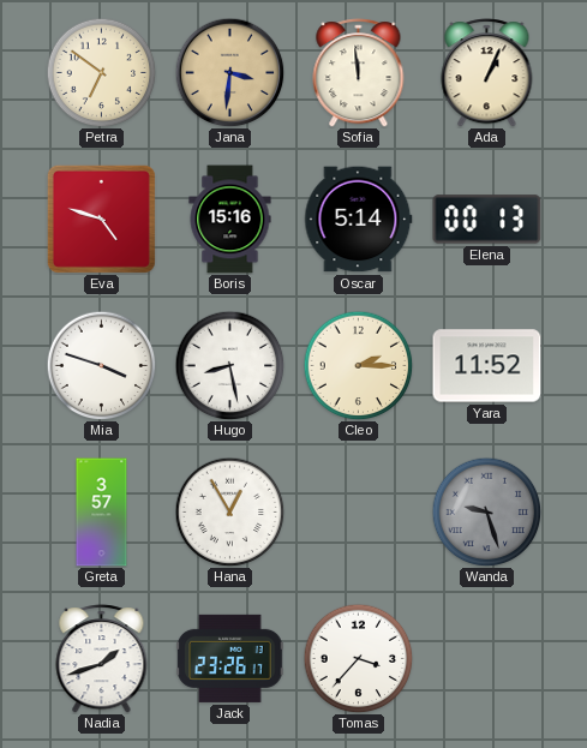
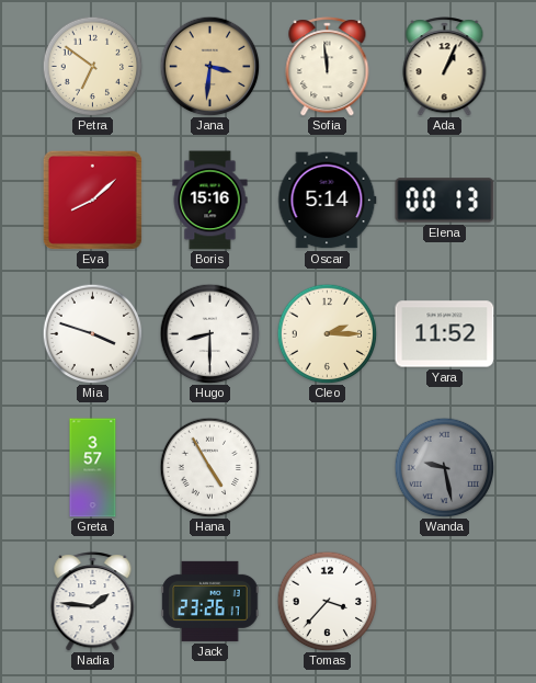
Eva: 4:48 -> 8:08 (92, 200)
Hugo: 8:28 -> 8:30 (209, 333)
Hana: 12:55 -> 4:55 (209, 467)
Wanda: 9:27 -> 9:28 (444, 467)
Nadia: 1:42 -> 1:46 (93, 602)
